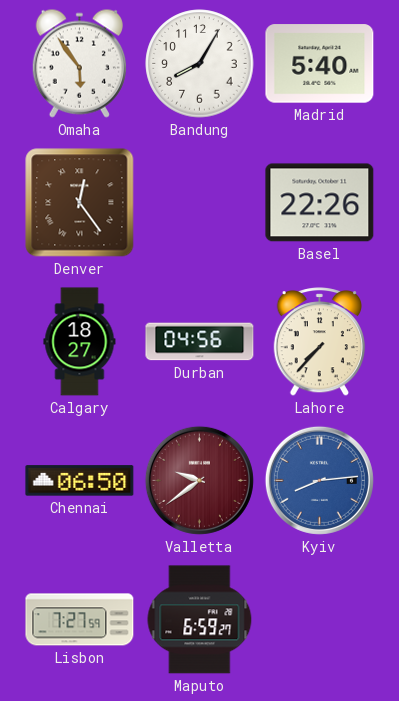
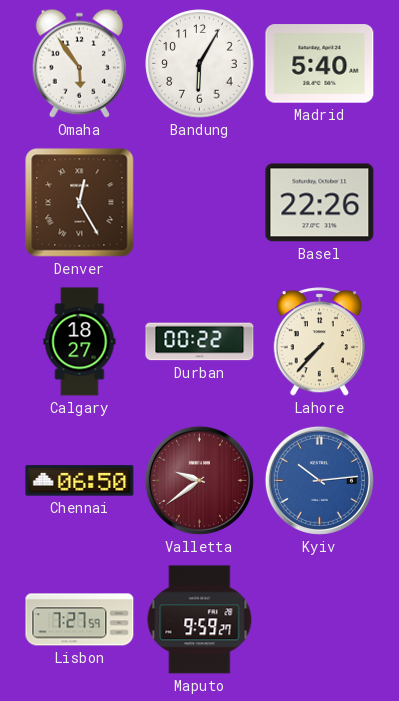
Bandung: 8:05 -> 6:05 (200, 64)
Denver: 12:24 -> 12:25 (80, 203)
Durban: 04:56 -> 00:22 (200, 342)
Kyiv: 8:14 -> 10:14 (319, 480)
Maputo: 6:59 -> 9:59 (200, 620)
